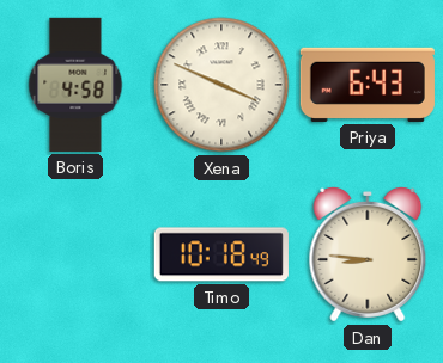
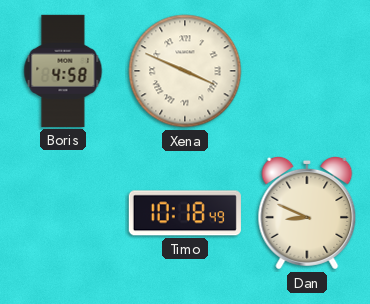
Priya: 6:43 -> none (368, 85)
Dan: 8:46 -> 8:49 (307, 213)
